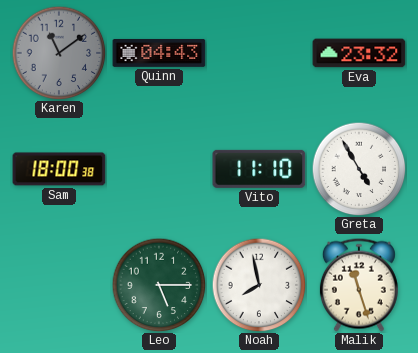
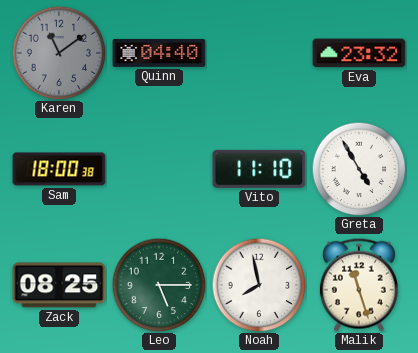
Quinn: 04:43 -> 04:40 (159, 53)
Zack: none -> 08:25 (59, 285)
